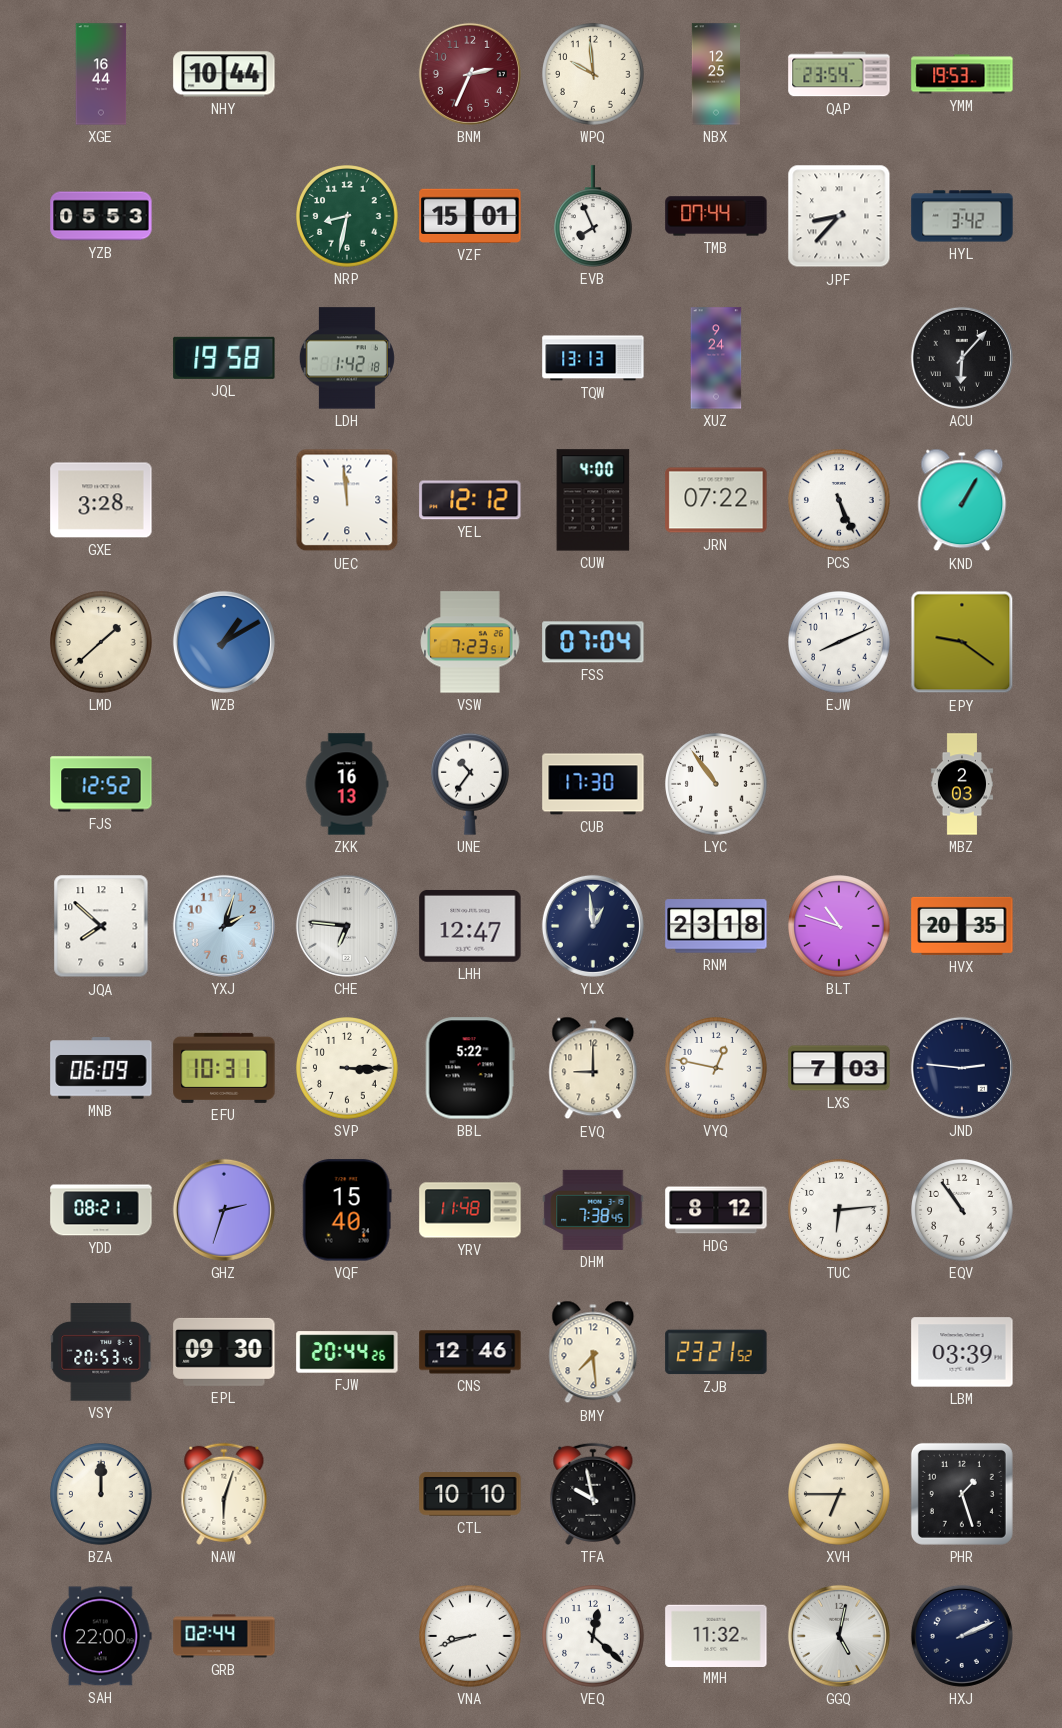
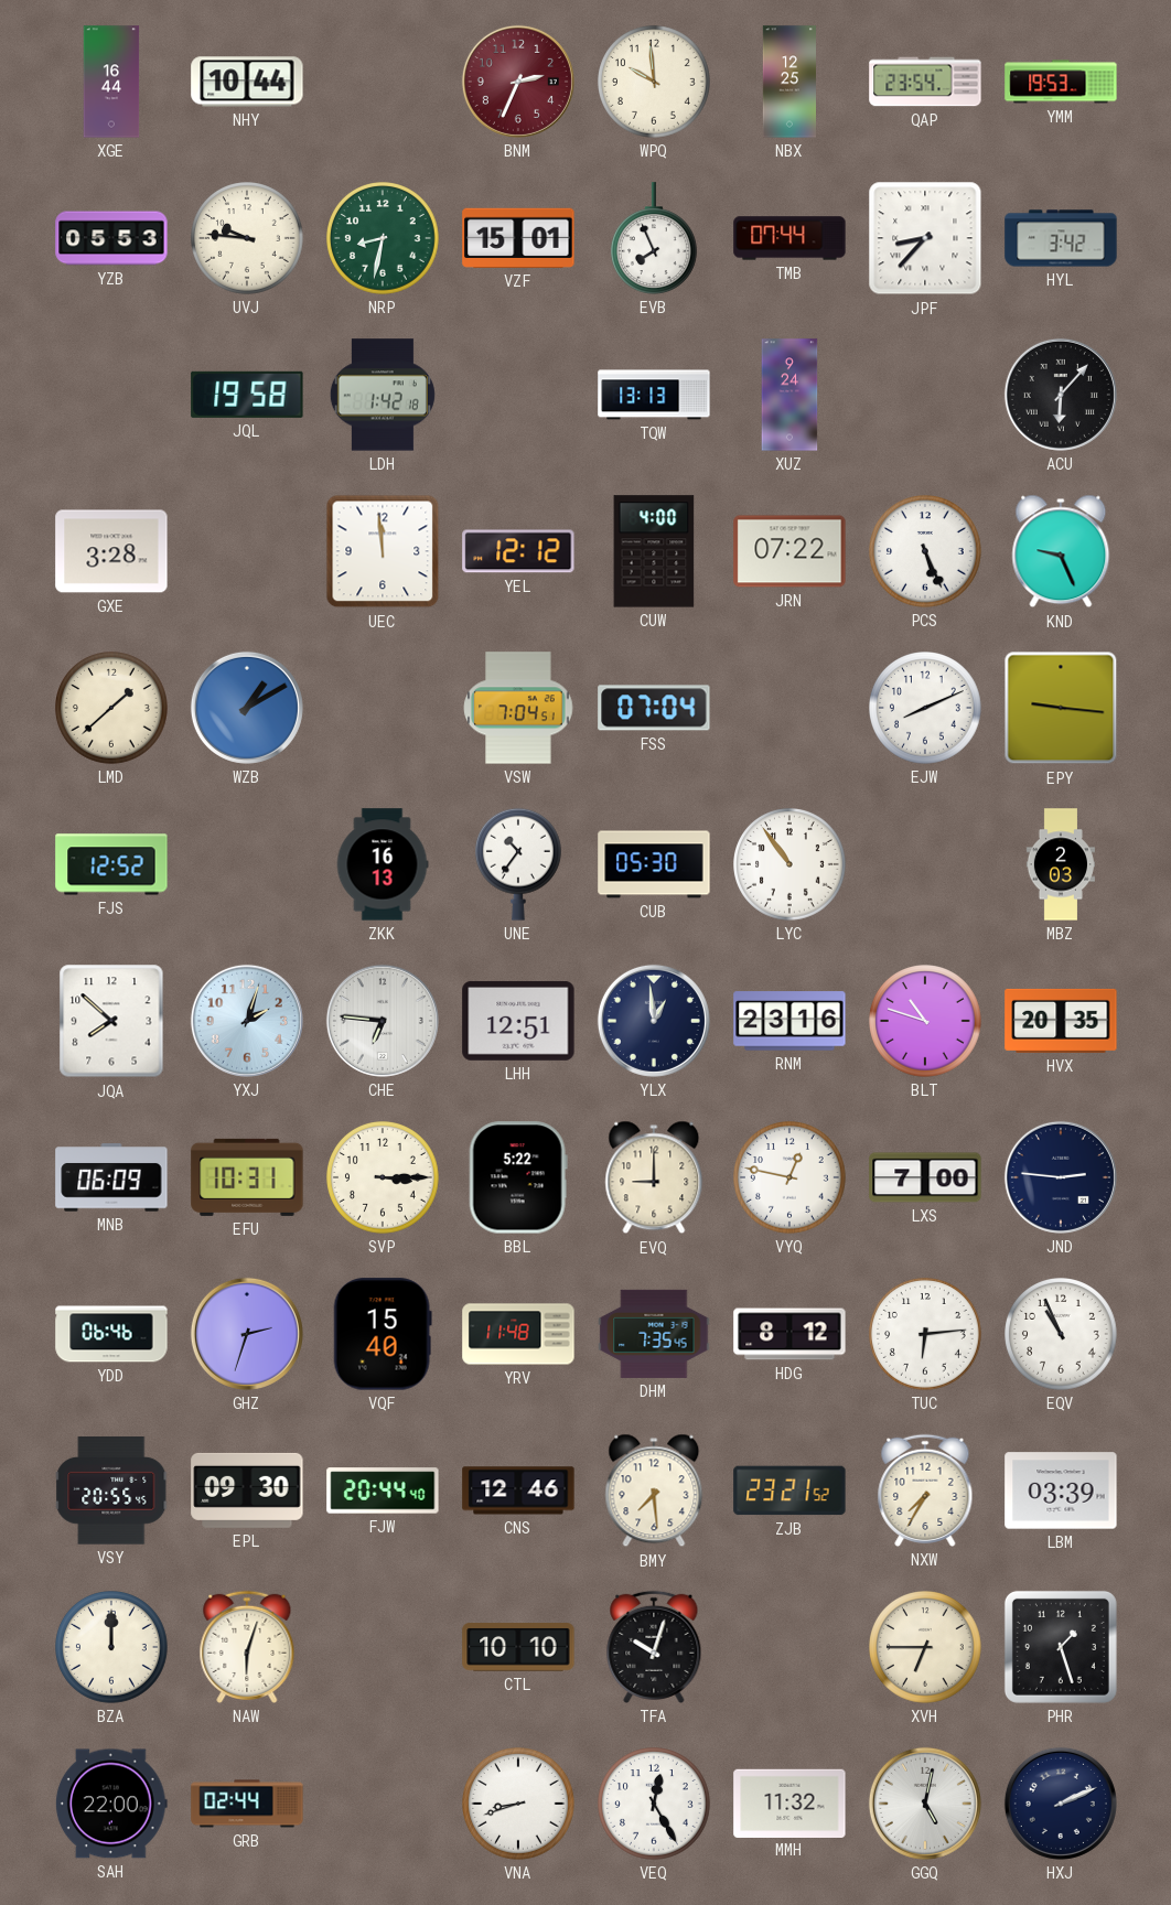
UVJ: none -> 9:46 (248, 239)
KND: 1:05 -> 9:26 (1061, 551)
VSW: 7:23 -> 7:04 (518, 708)
EPY: 9:21 -> 9:16 (1061, 708)
CUB: 17:30 -> 05:30 (654, 864)
LHH: 12:47 -> 12:51 (518, 1021)
RNM: 23:18 -> 23:16 (789, 1021)
LXS: 7:03 -> 7:00 (925, 1177)
YDD: 08:21 -> 06:46 (111, 1334)
DHM: 7:38 -> 7:35 (654, 1334)
EQV: 10:54 -> 10:56 (1062, 1335)
VSY: 20:53 -> 20:55 (112, 1490)
FJW: 20:44:26 -> 20:44:40 (383, 1490)
NXW: none -> 7:35 (925, 1490)
TFA: 9:58 -> 10:03 (654, 1647)
VEQ: 12:22 -> 12:25 (655, 1805)
